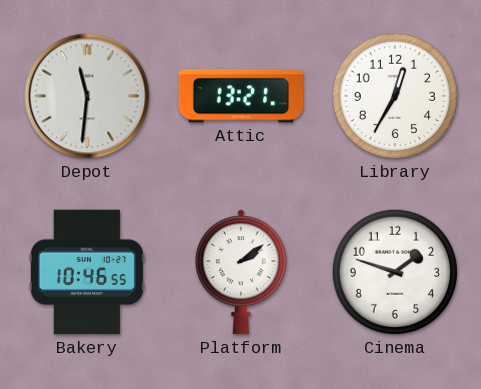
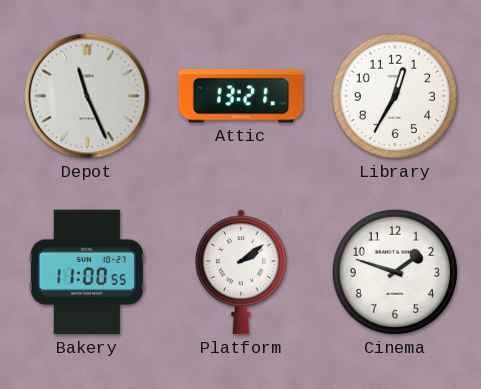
Depot: 11:31 -> 11:26 (87, 96)
Bakery: 10:46 -> 11:00 (87, 272)
